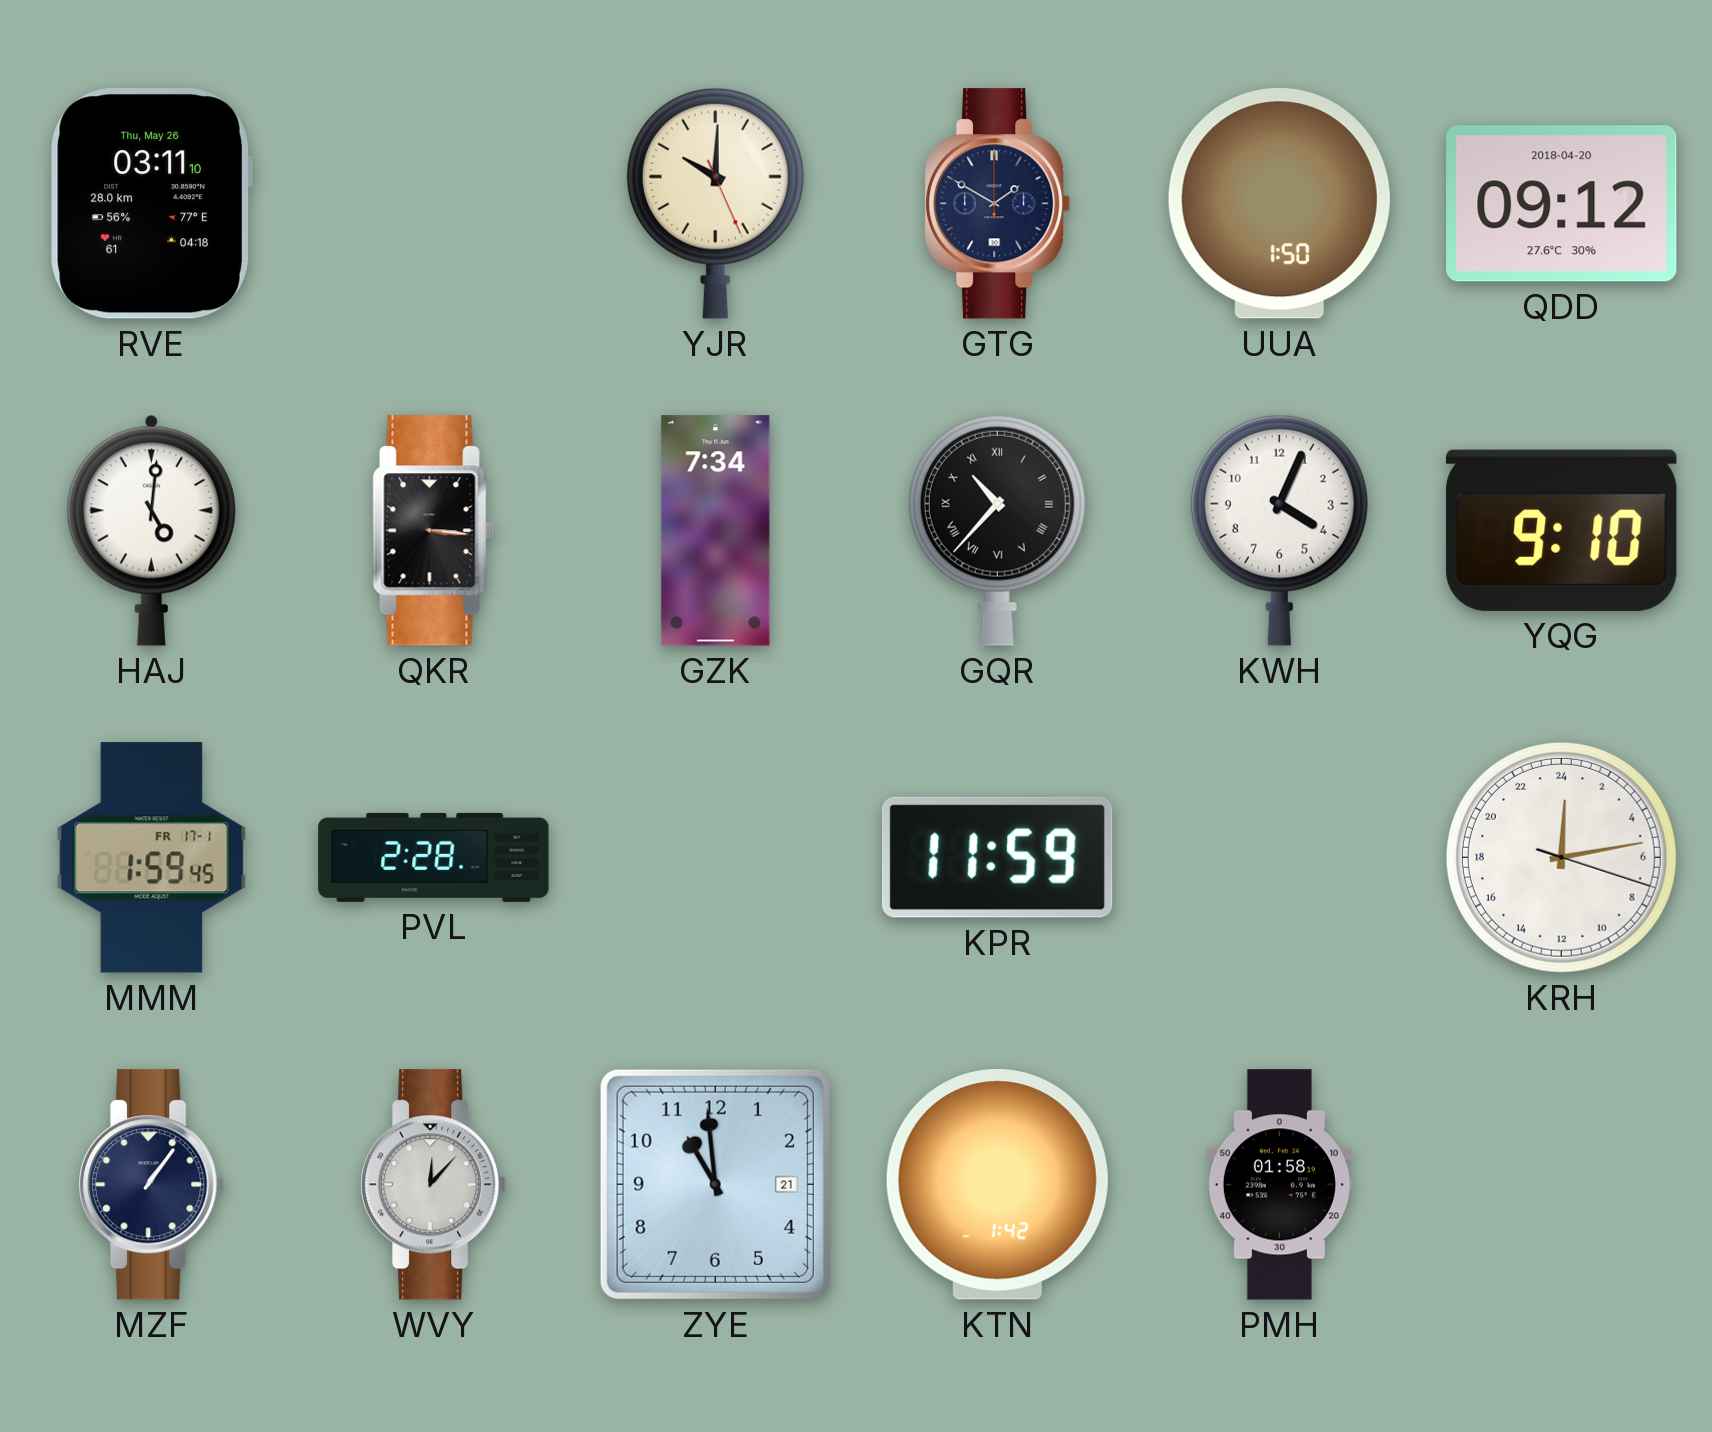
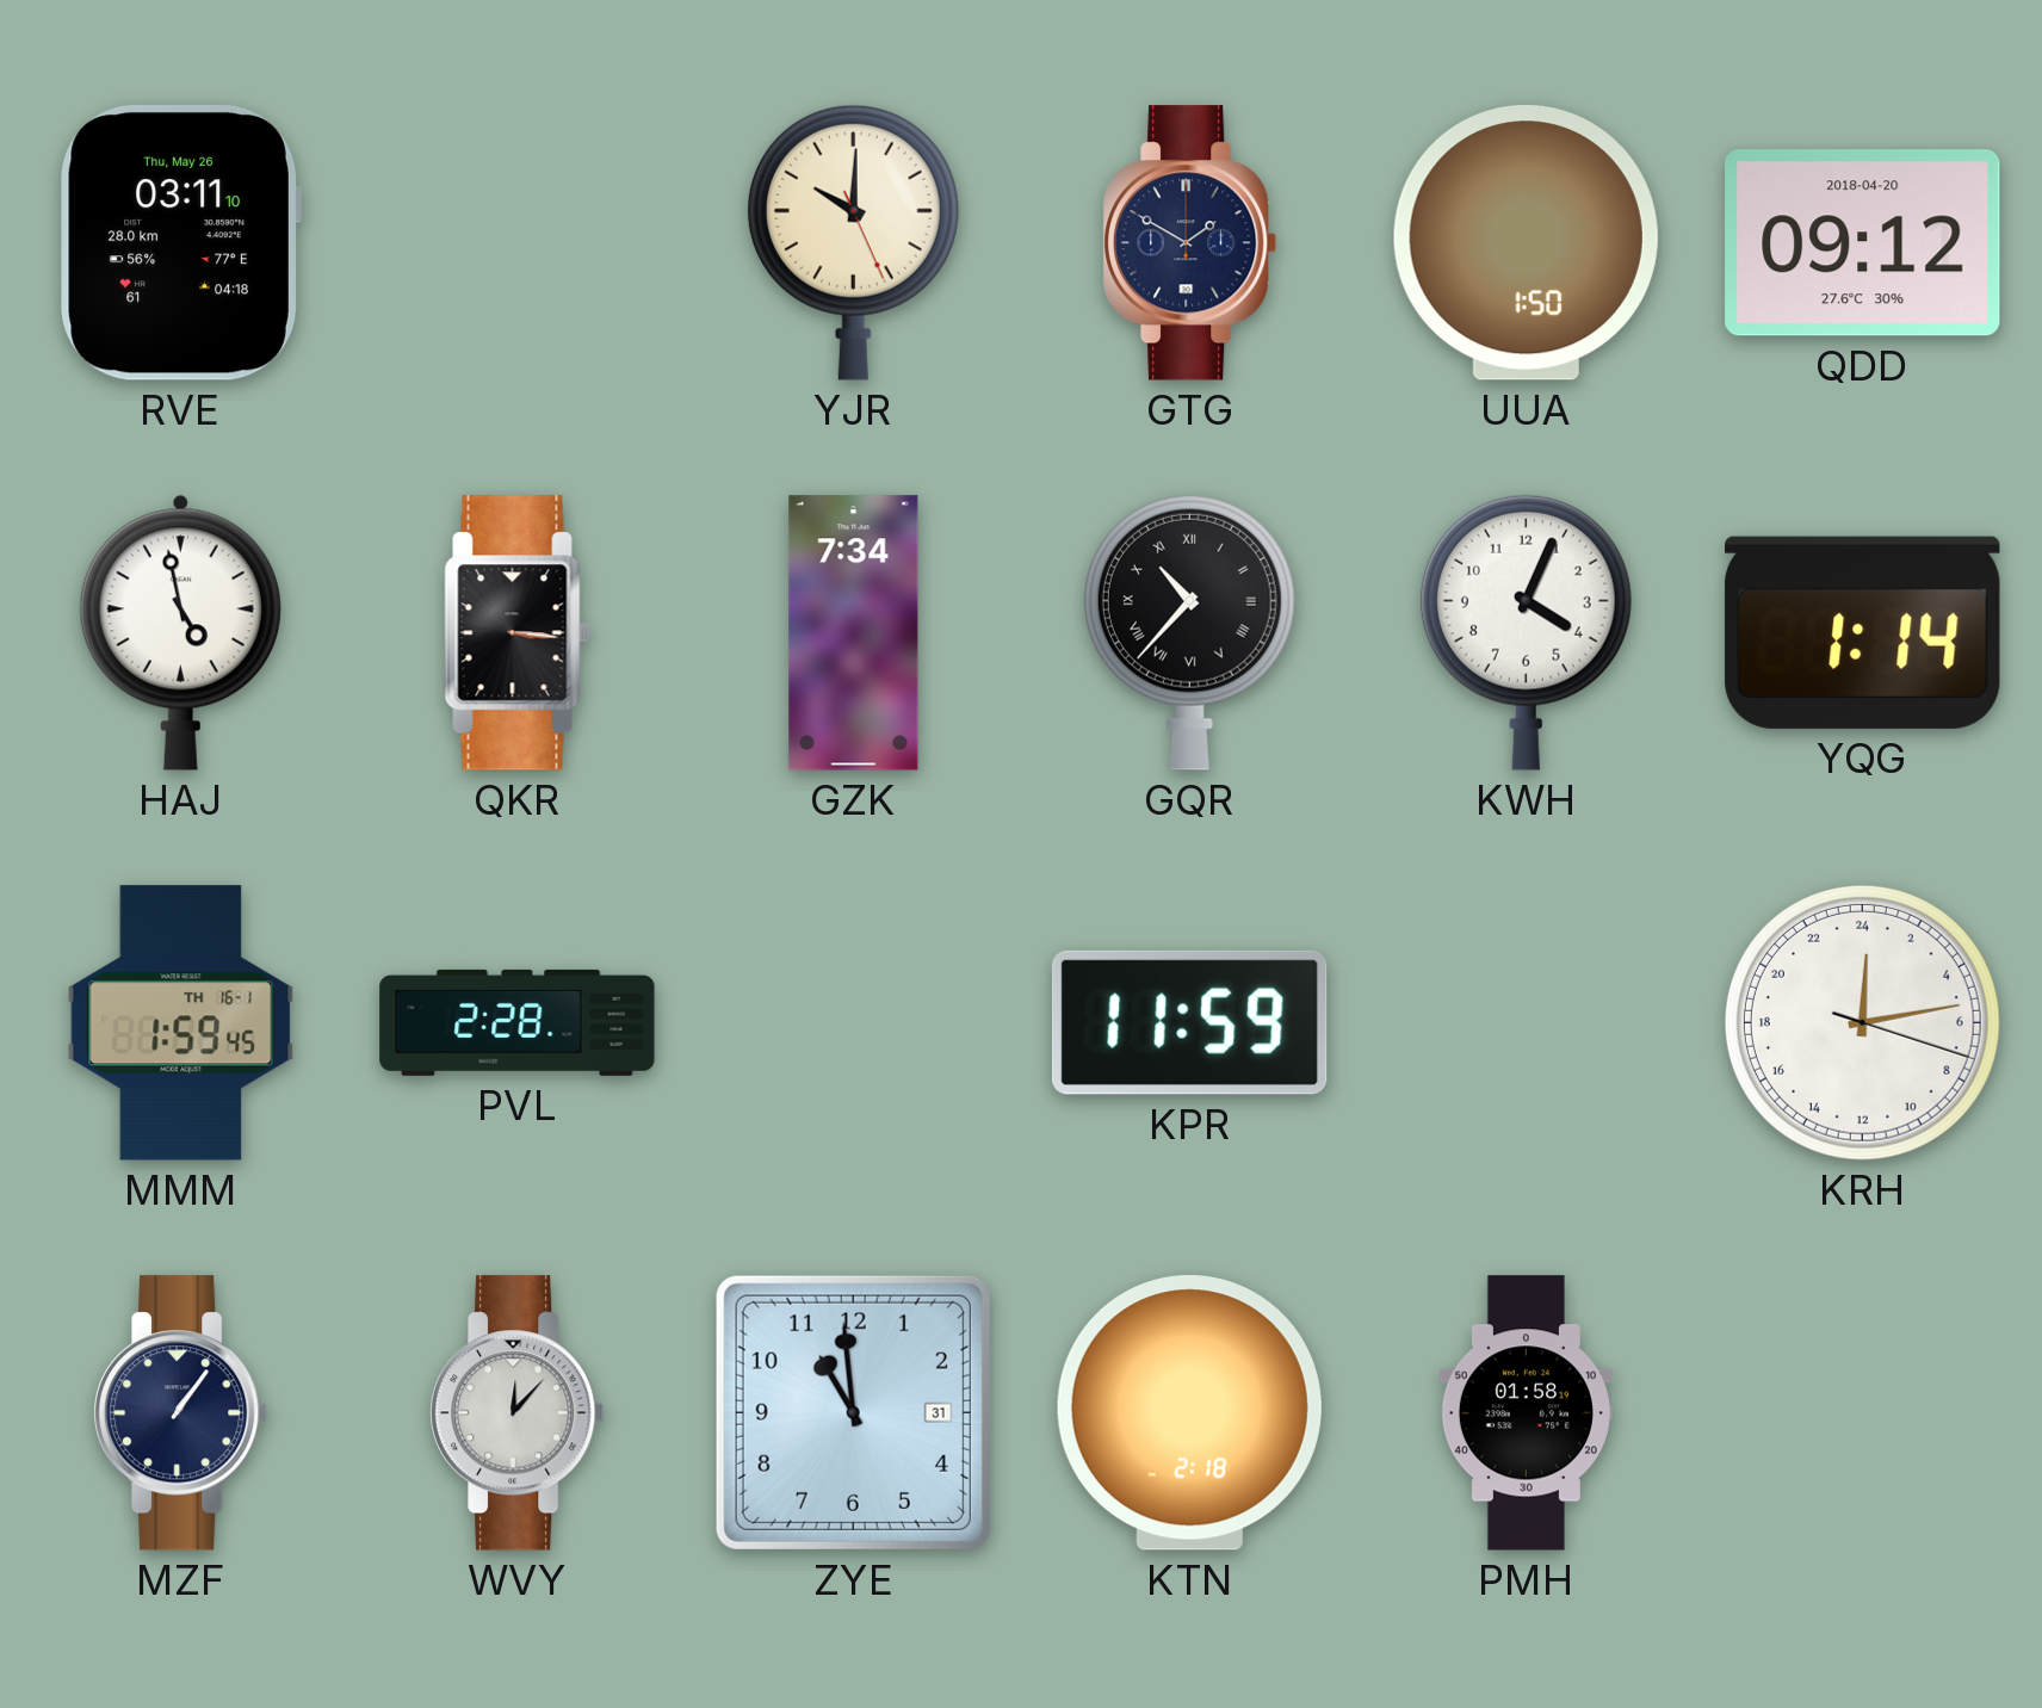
HAJ: 5:01 -> 4:58 (180, 632)
YQG: 9:10 -> 1:14 (1863, 632)
MMM date: FR 17-1 -> TH 16-1 (181, 1023)
ZYE date: 21 -> 31 (853, 1412)
KTN: 1:42 -> 2:18 (1189, 1413)
